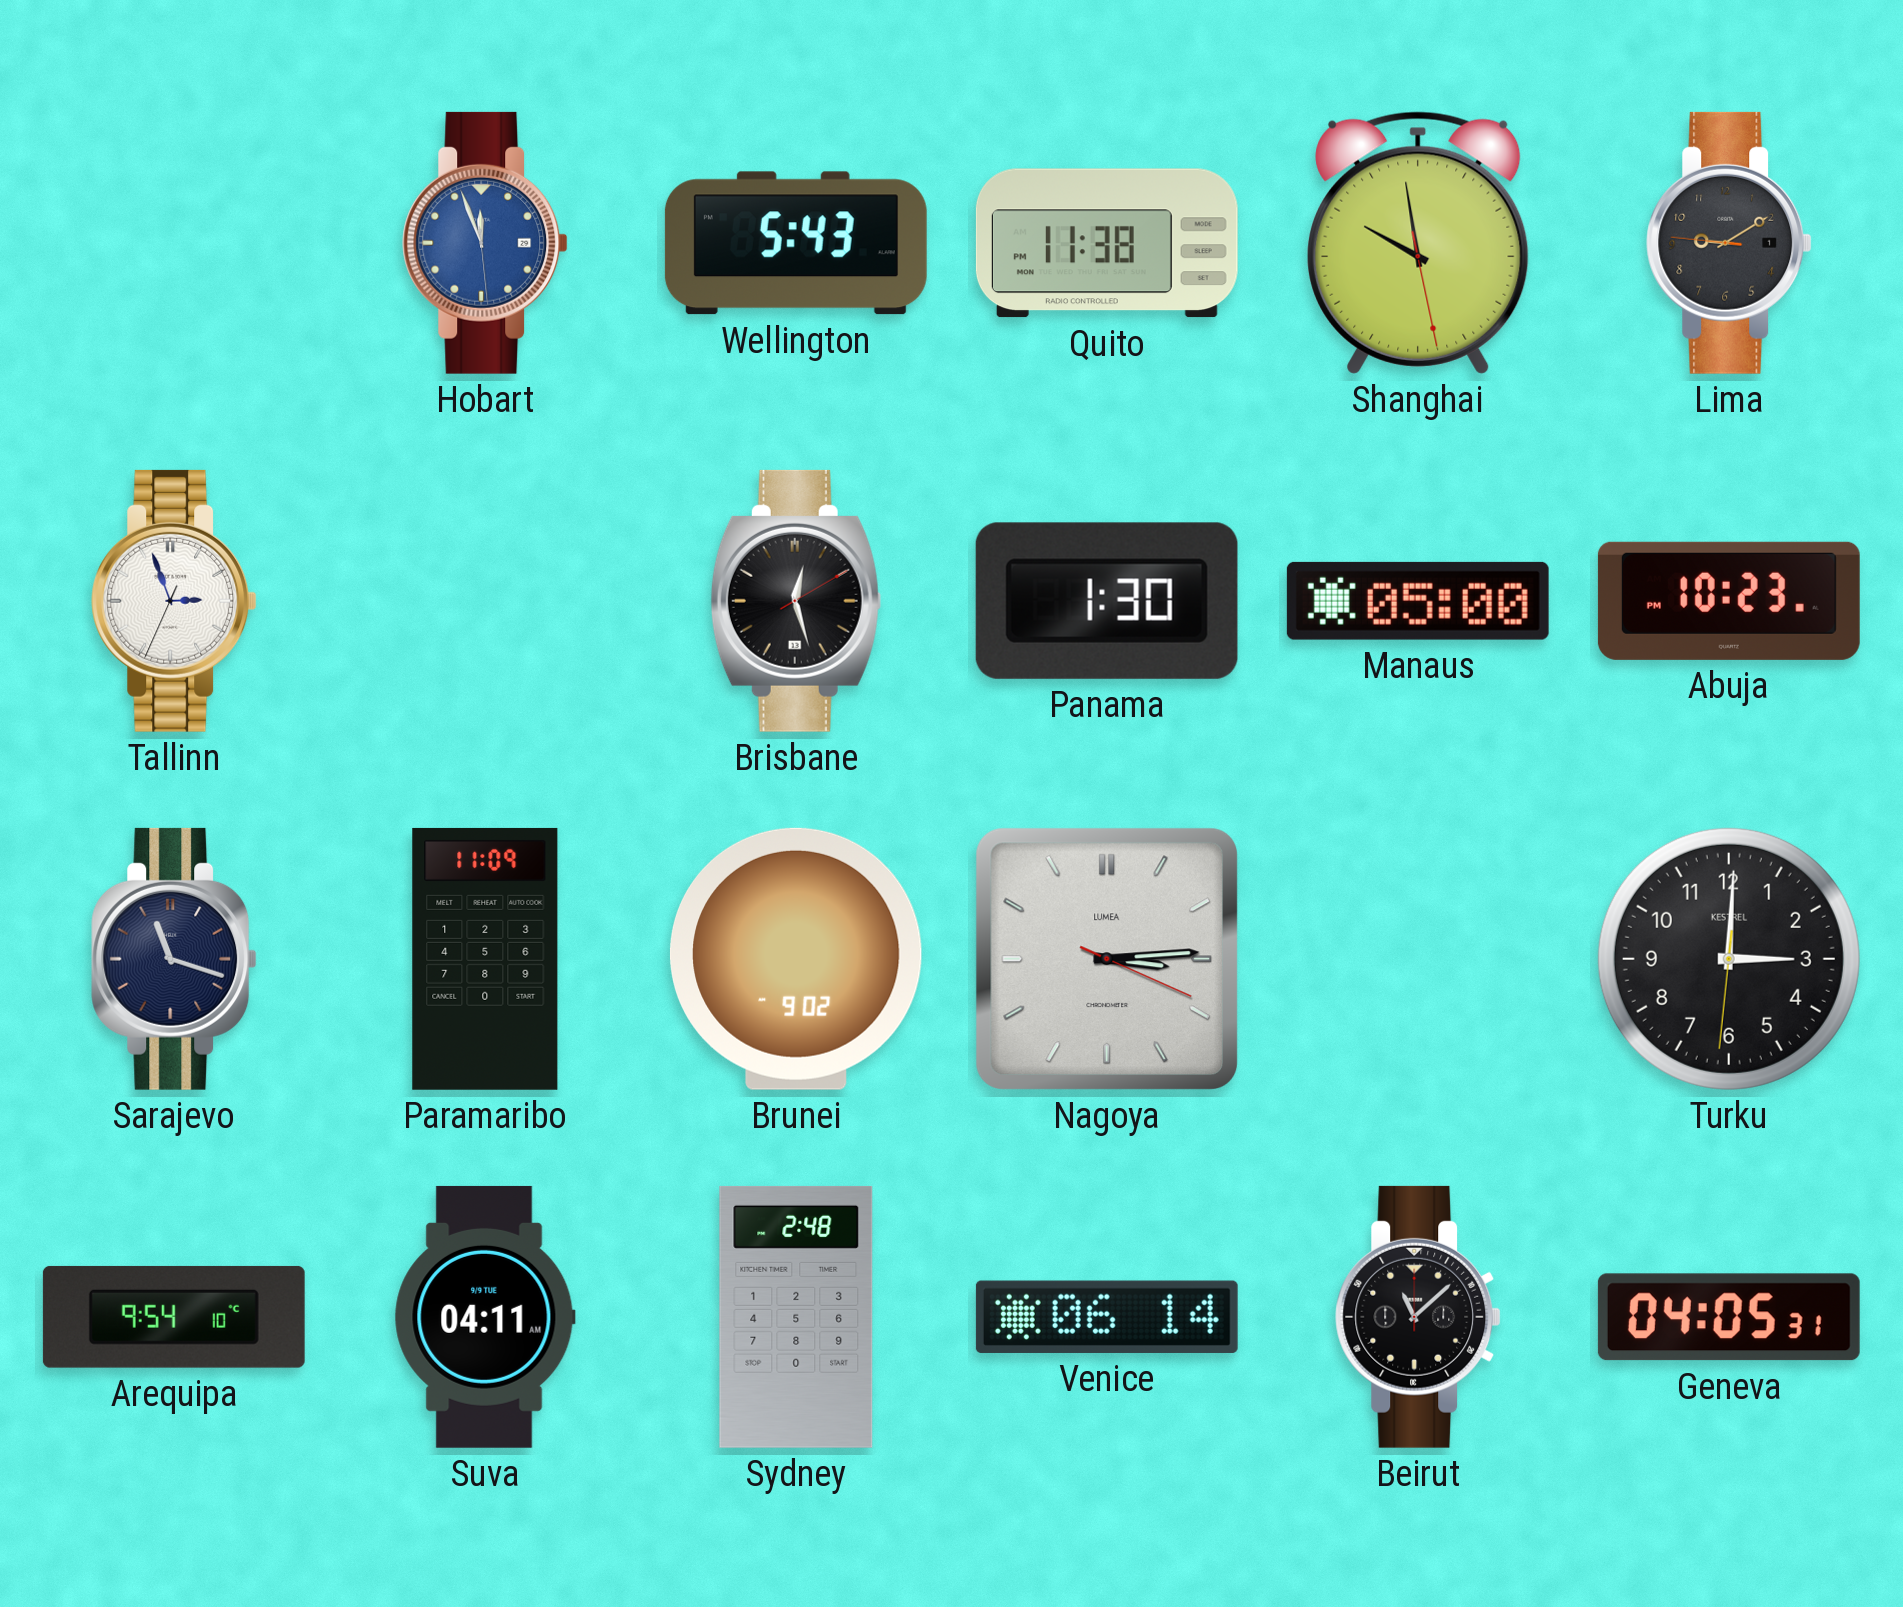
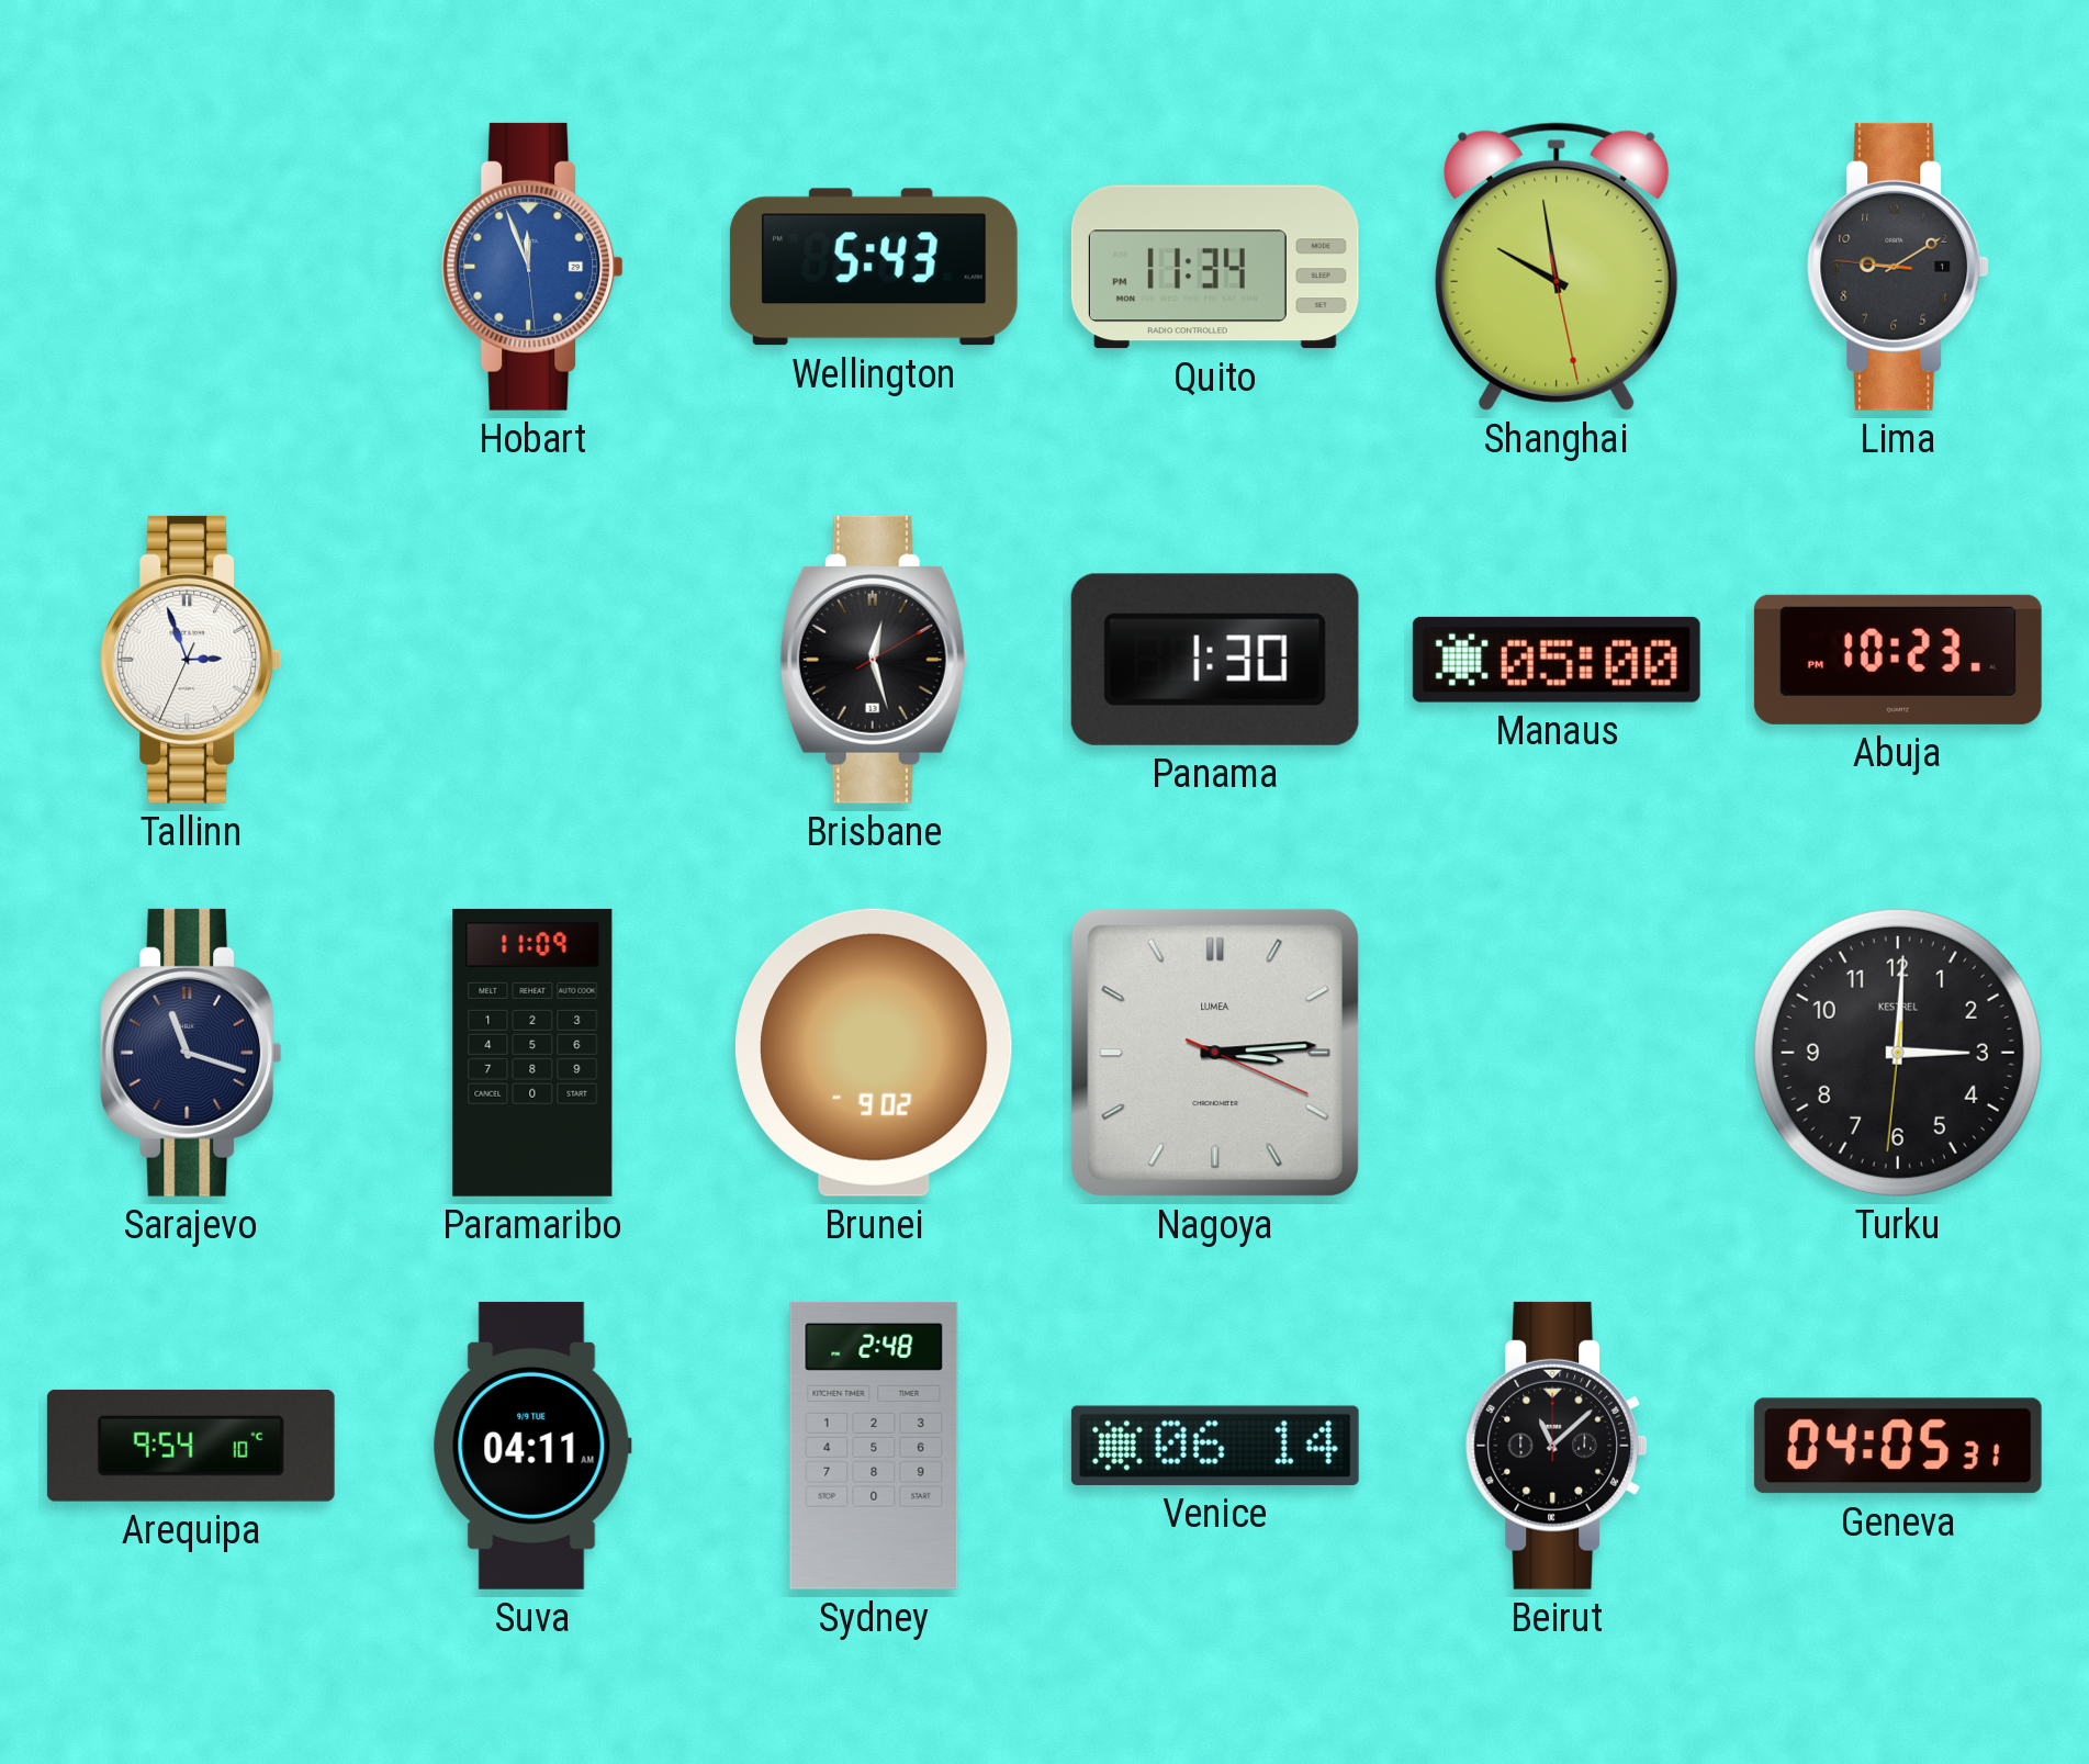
Quito: 11:38 -> 11:34 (1215, 267)
